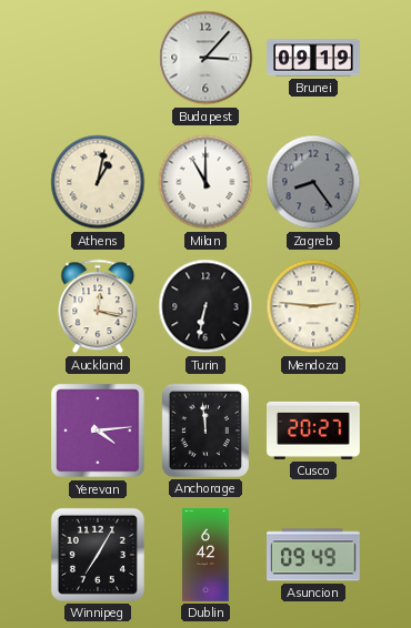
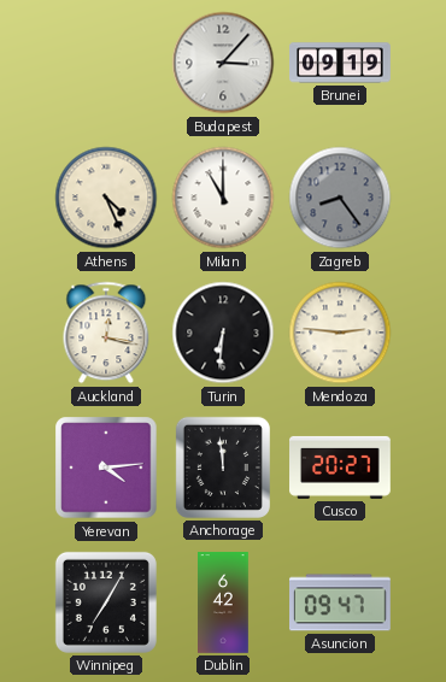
Athens: 1:02 -> 4:26 (106, 198)
Turin: 6:32 -> 6:31 (223, 333)
Asuncion: 09:49 -> 09:47 (341, 602)
